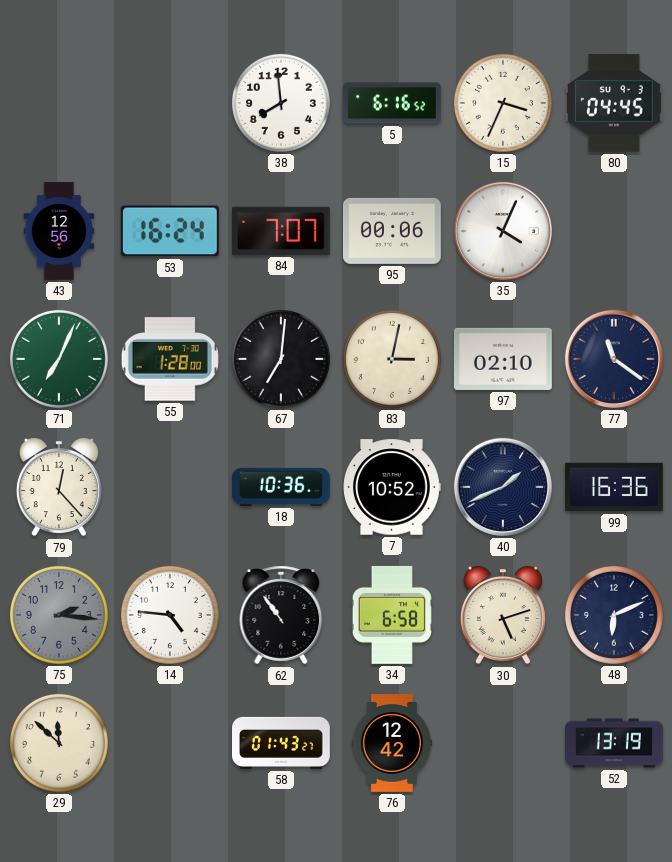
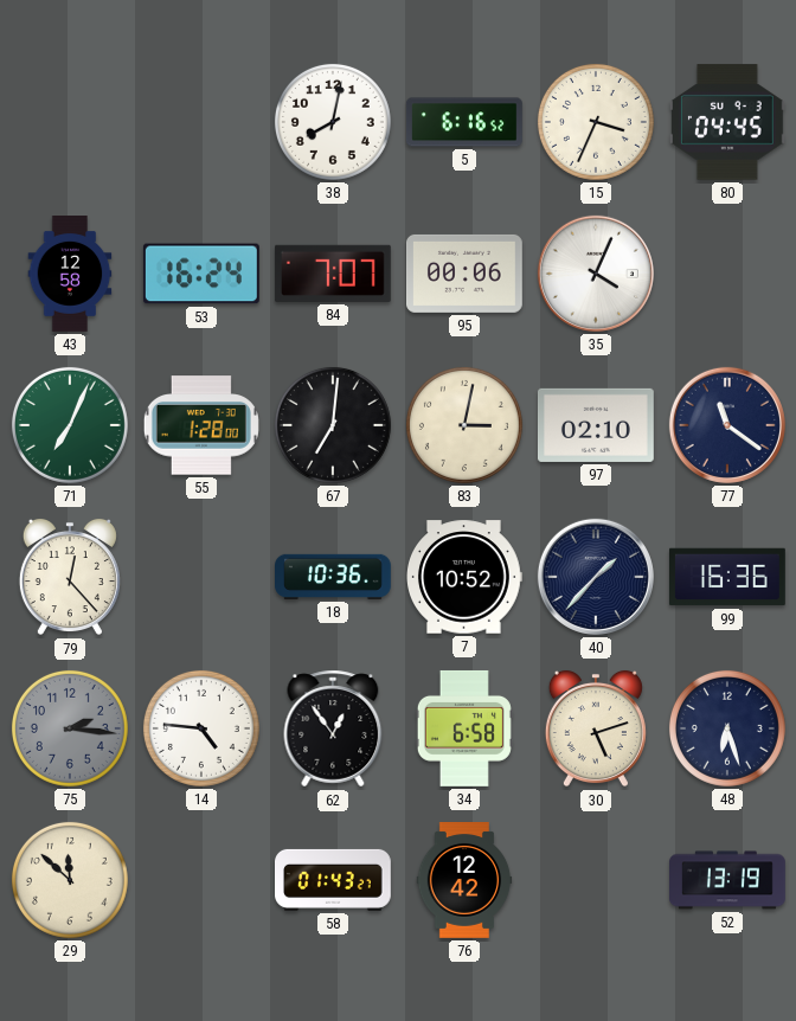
38: 7:59 -> 8:02 (333, 122)
43: 12:56 -> 12:58 (70, 275)
40: 1:41 -> 1:37 (596, 577)
62: 10:54 -> 12:54 (333, 728)
48: 6:11 -> 6:27 (727, 728)
